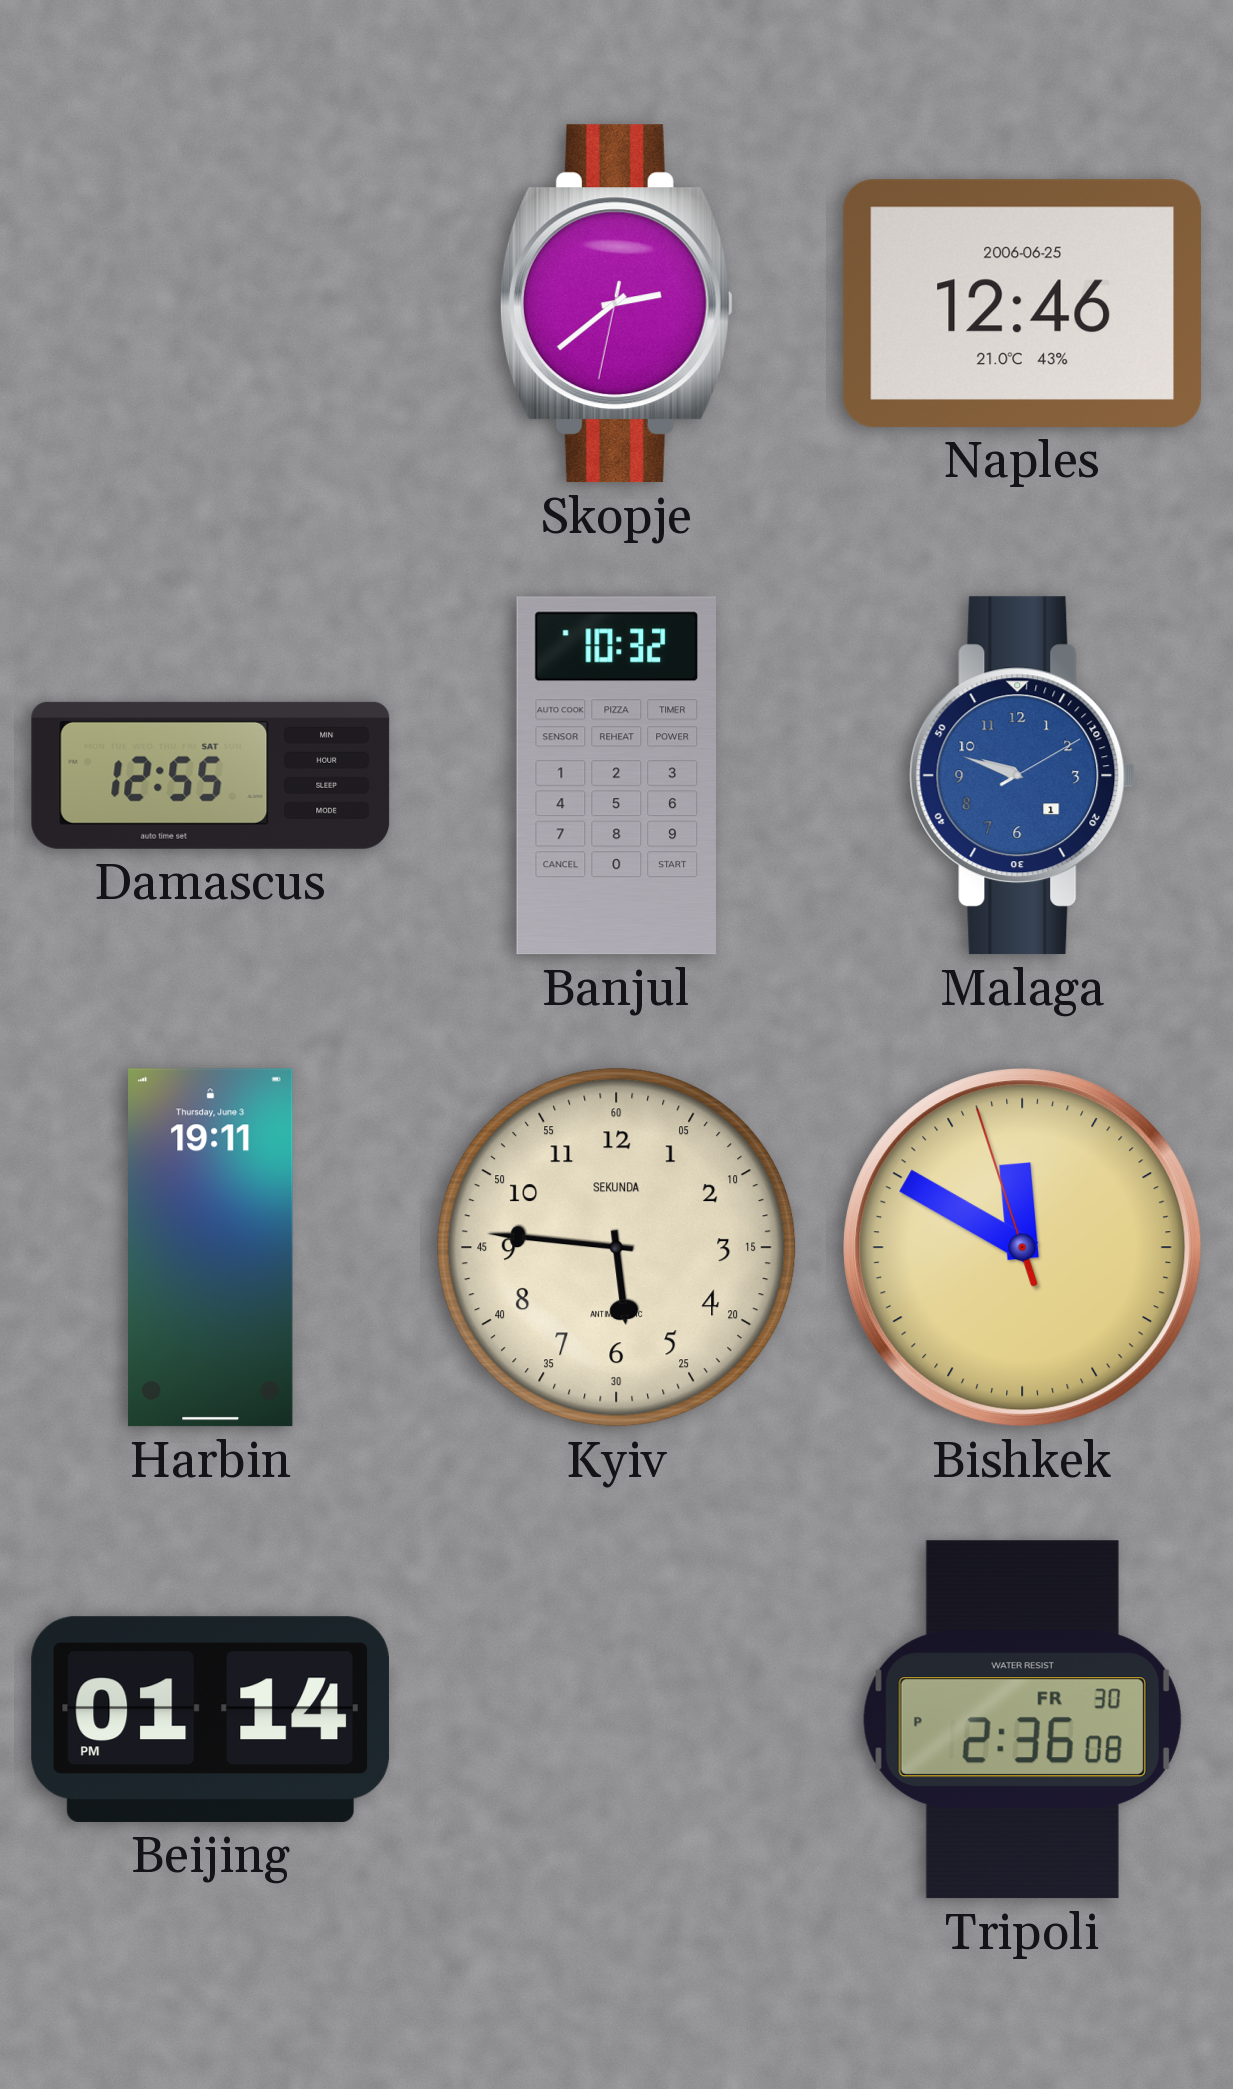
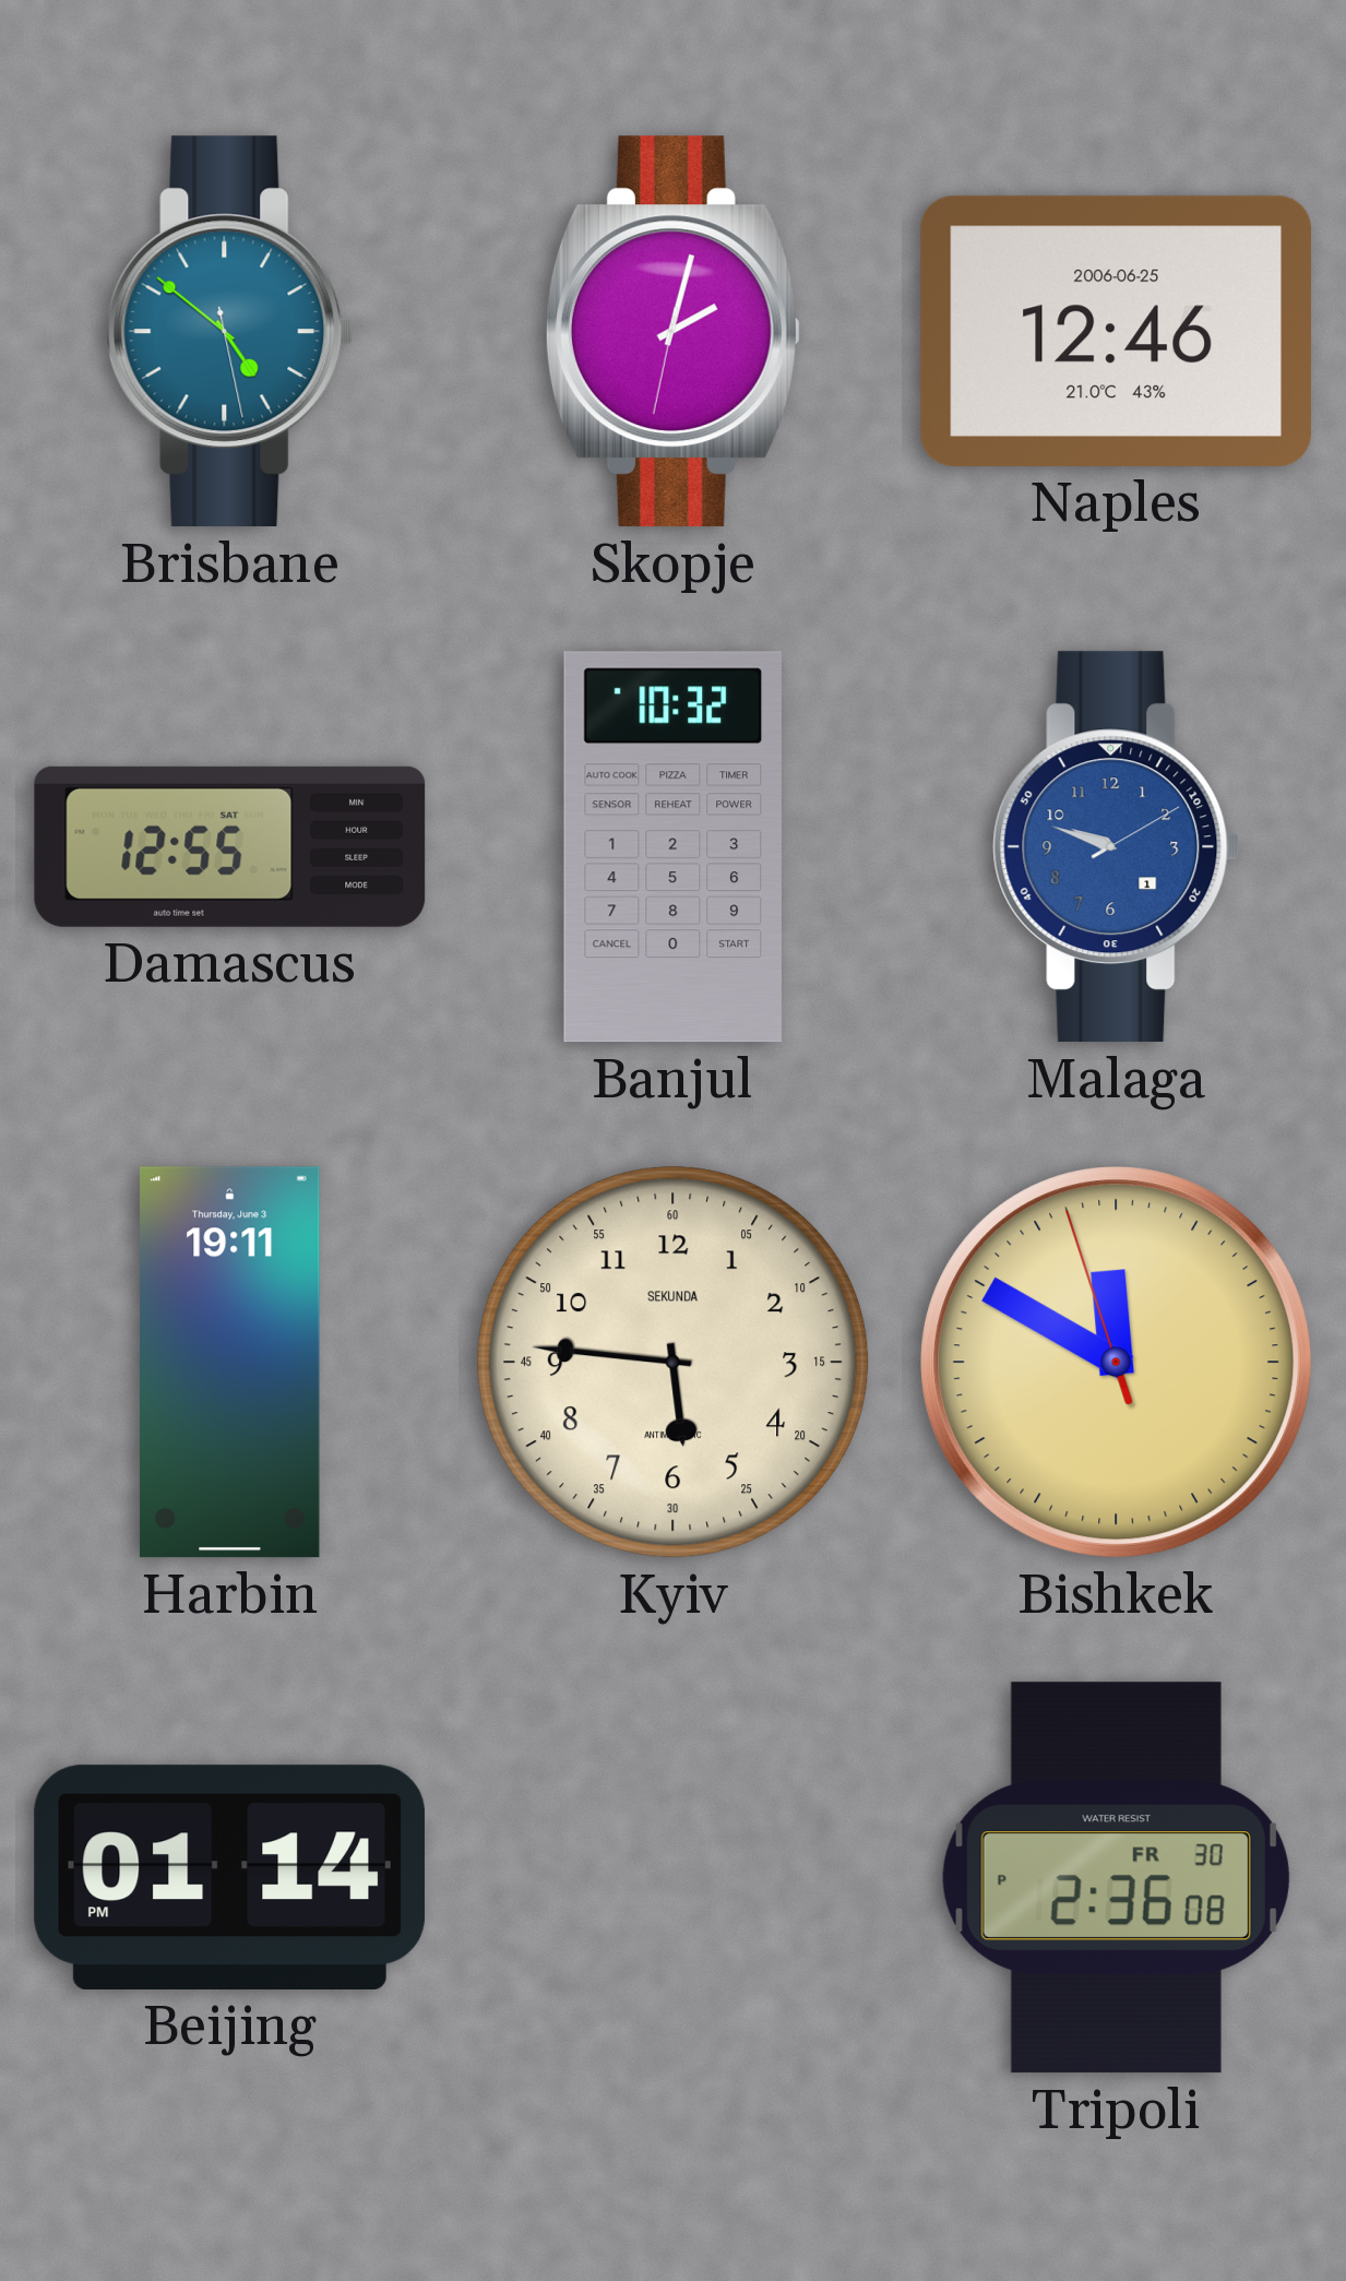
Brisbane: none -> 4:51 (230, 332)
Skopje: 2:38 -> 2:02 (672, 332)
